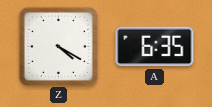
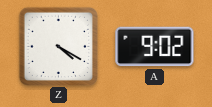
A: 6:35 -> 9:02 (155, 47)
